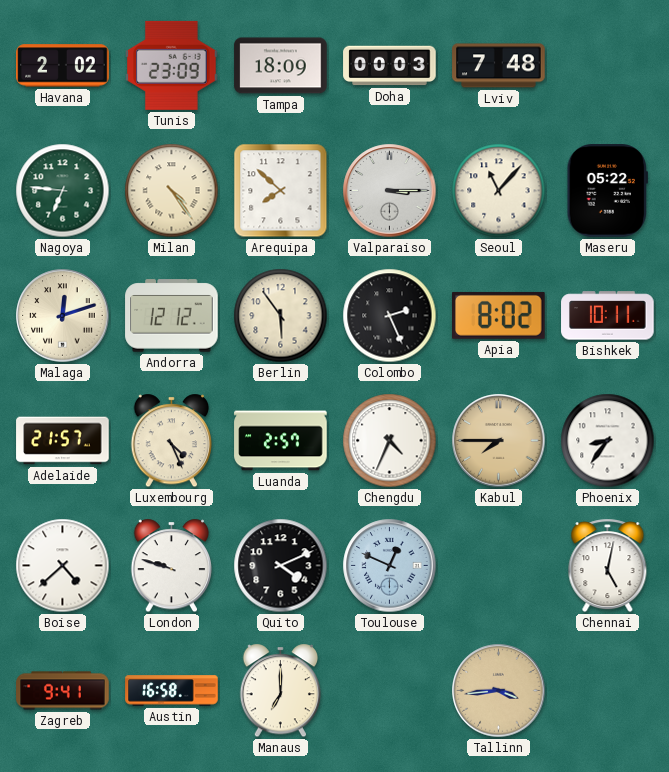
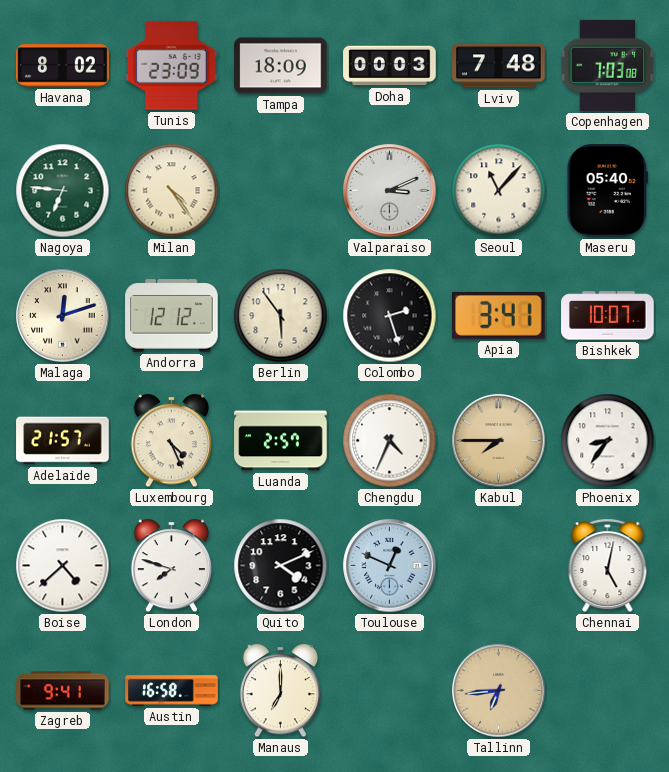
Havana: 2:02 -> 8:02 (63, 66)
Copenhagen: none -> 7:03 (608, 65)
Arequipa: 7:52 -> none (281, 191)
Valparaiso: 3:15 -> 3:11 (390, 191)
Maseru: 05:22 -> 05:40 (607, 191)
Colombo: 2:26 -> 2:27 (390, 316)
Apia: 8:02 -> 3:41 (499, 315)
Bishkek: 10:11 -> 10:07 (608, 316)
London: 9:48 -> 7:48 (171, 566)
Tallinn: 3:44 -> 6:44 (499, 691)
